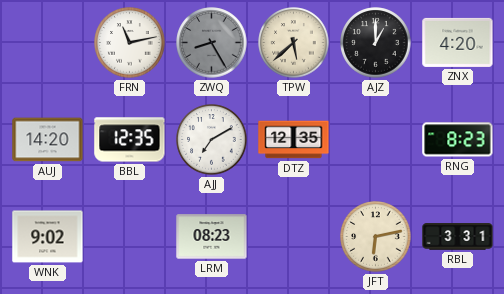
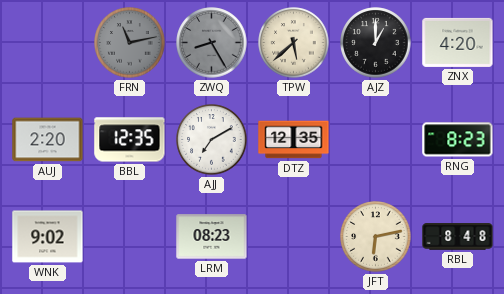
FRN dial: white -> grey (130, 43)
AUJ: 14:20 -> 2:20 (48, 140)
RBL: 3:31 -> 8:48 (458, 237)
